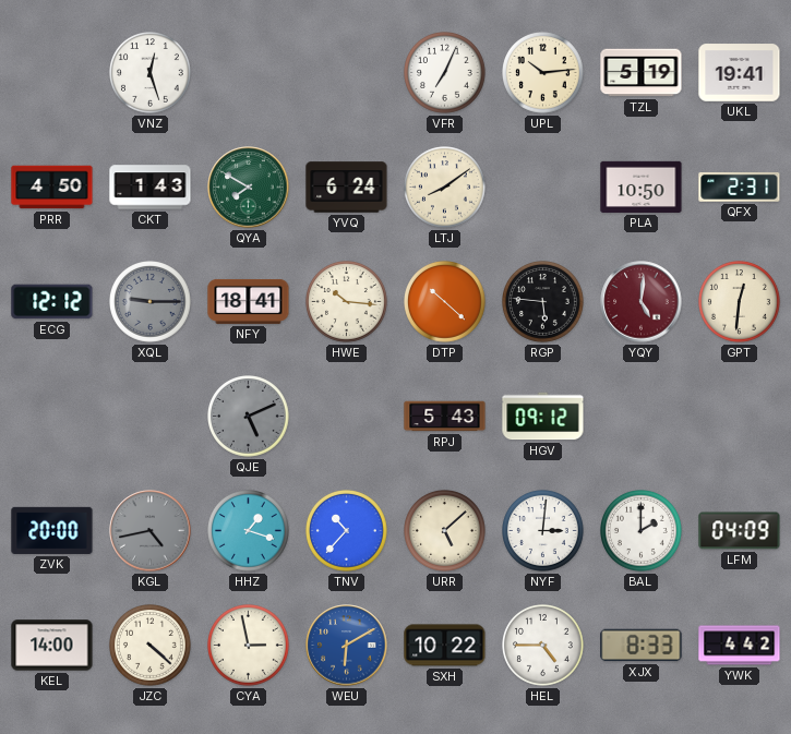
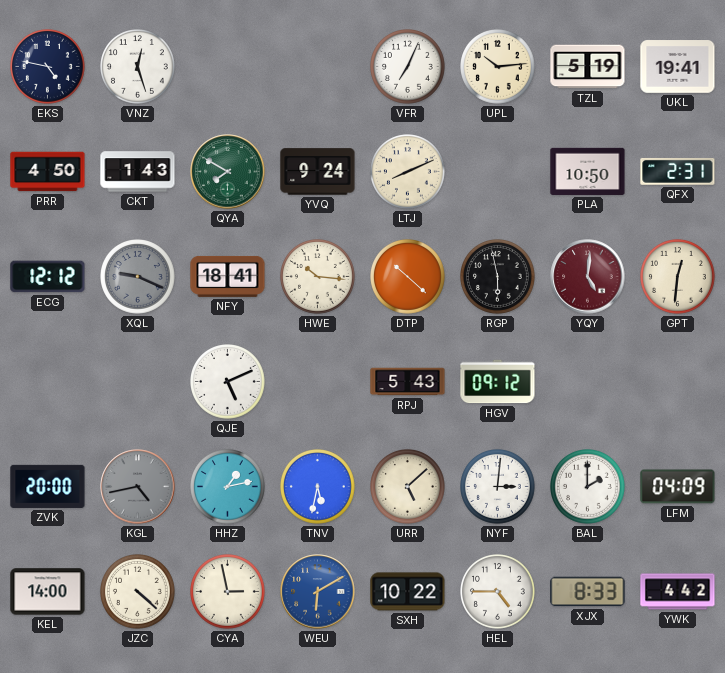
EKS: none -> 4:47 (48, 67)
YVQ: 6:24 -> 9:24 (318, 172)
LTJ: 8:09 -> 8:11 (408, 172)
XQL: 9:15 -> 9:19 (138, 277)
RGP: 5:46 -> 5:58 (498, 277)
QJE dial: grey -> white (228, 382)
HHZ: 1:18 -> 1:13 (228, 487)
TNV: 10:37 -> 5:32 (318, 487)
